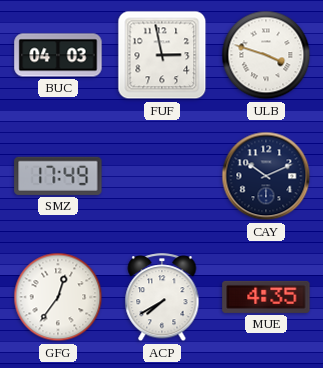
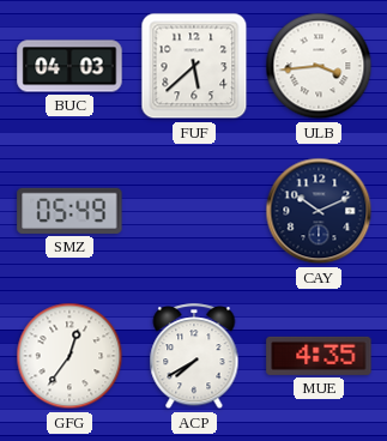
FUF: 2:58 -> 5:38 (194, 66)
ULB: 3:48 -> 3:44 (319, 66)
SMZ: 17:49 -> 05:49 (69, 211)
